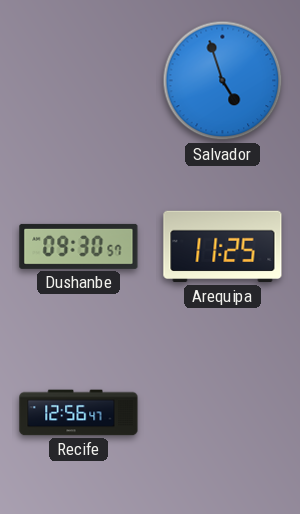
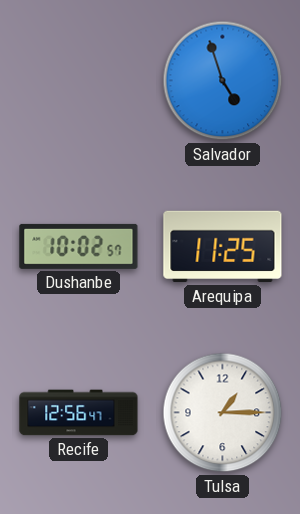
Dushanbe: 09:30 -> 10:02 (79, 246)
Tulsa: none -> 1:15 (223, 413)
